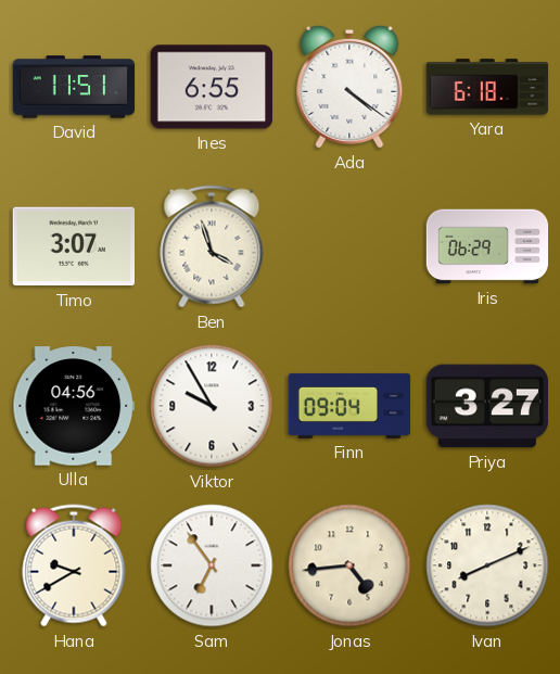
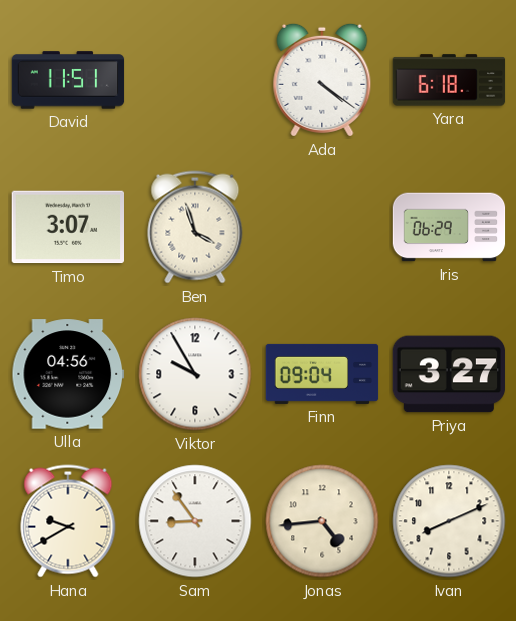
Ines: 6:55 -> none (211, 87)
Sam: 6:54 -> 8:54 (195, 521)
